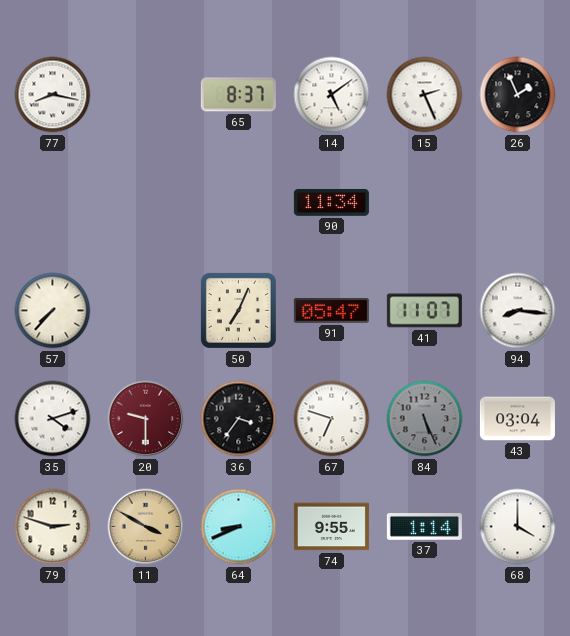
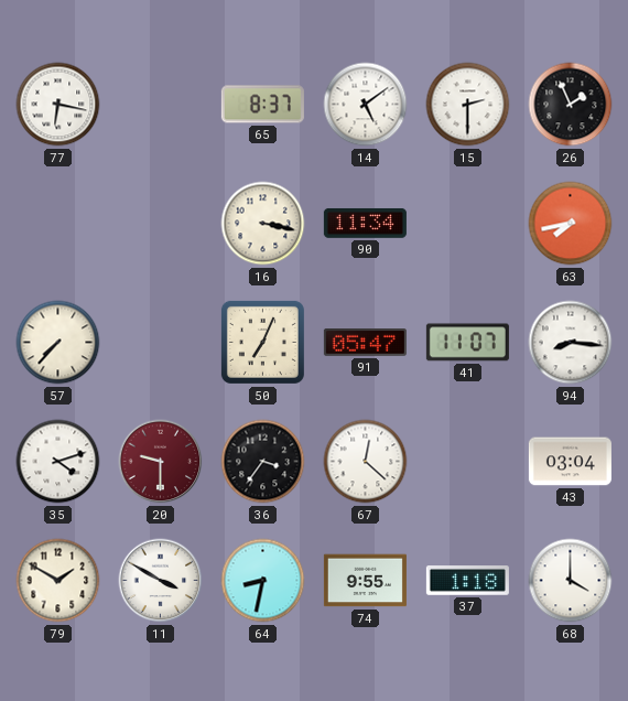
77: 8:17 -> 6:17 (58, 105)
15: 2:26 -> 2:30 (468, 105)
16: none -> 3:17 (263, 224)
63: none -> 7:43 (571, 224)
67: 6:48 -> 12:22 (366, 462)
84: 5:26 -> none (425, 419)
79: 2:48 -> 1:50 (58, 581)
11 dial: champagne -> white (161, 581)
64: 8:41 -> 8:32 (263, 581)
37: 1:14 -> 1:18 (467, 581)
